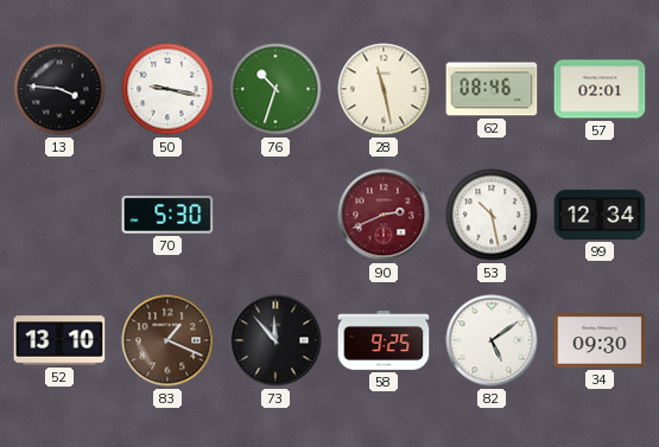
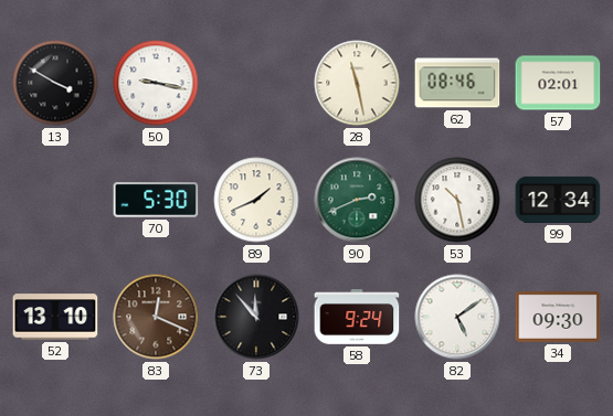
13: 3:46 -> 3:50 (55, 83)
76: 10:33 -> none (275, 89)
89: none -> 1:41 (256, 200)
90 dial: burgundy -> green (357, 200)
83: 1:19 -> 12:19 (156, 317)
58: 9:25 -> 9:24 (357, 317)
